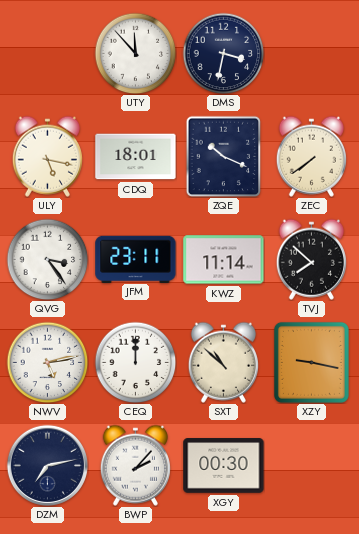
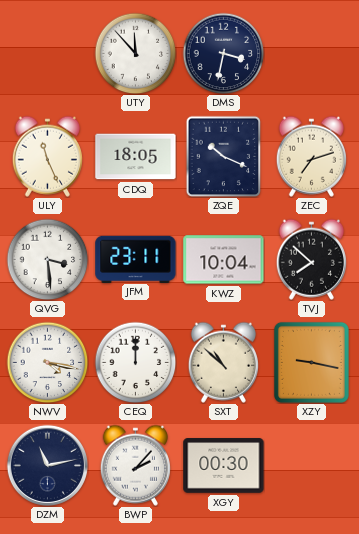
ULY: 5:17 -> 11:26 (47, 156)
CDQ: 18:01 -> 18:05 (136, 157)
ZEC: 7:39 -> 7:12 (311, 156)
QVG: 3:24 -> 3:29 (47, 259)
KWZ: 11:14 -> 10:04 (224, 260)
NWV: 5:13 -> 4:17 (47, 362)
DZM: 7:13 -> 11:13 (47, 465)
